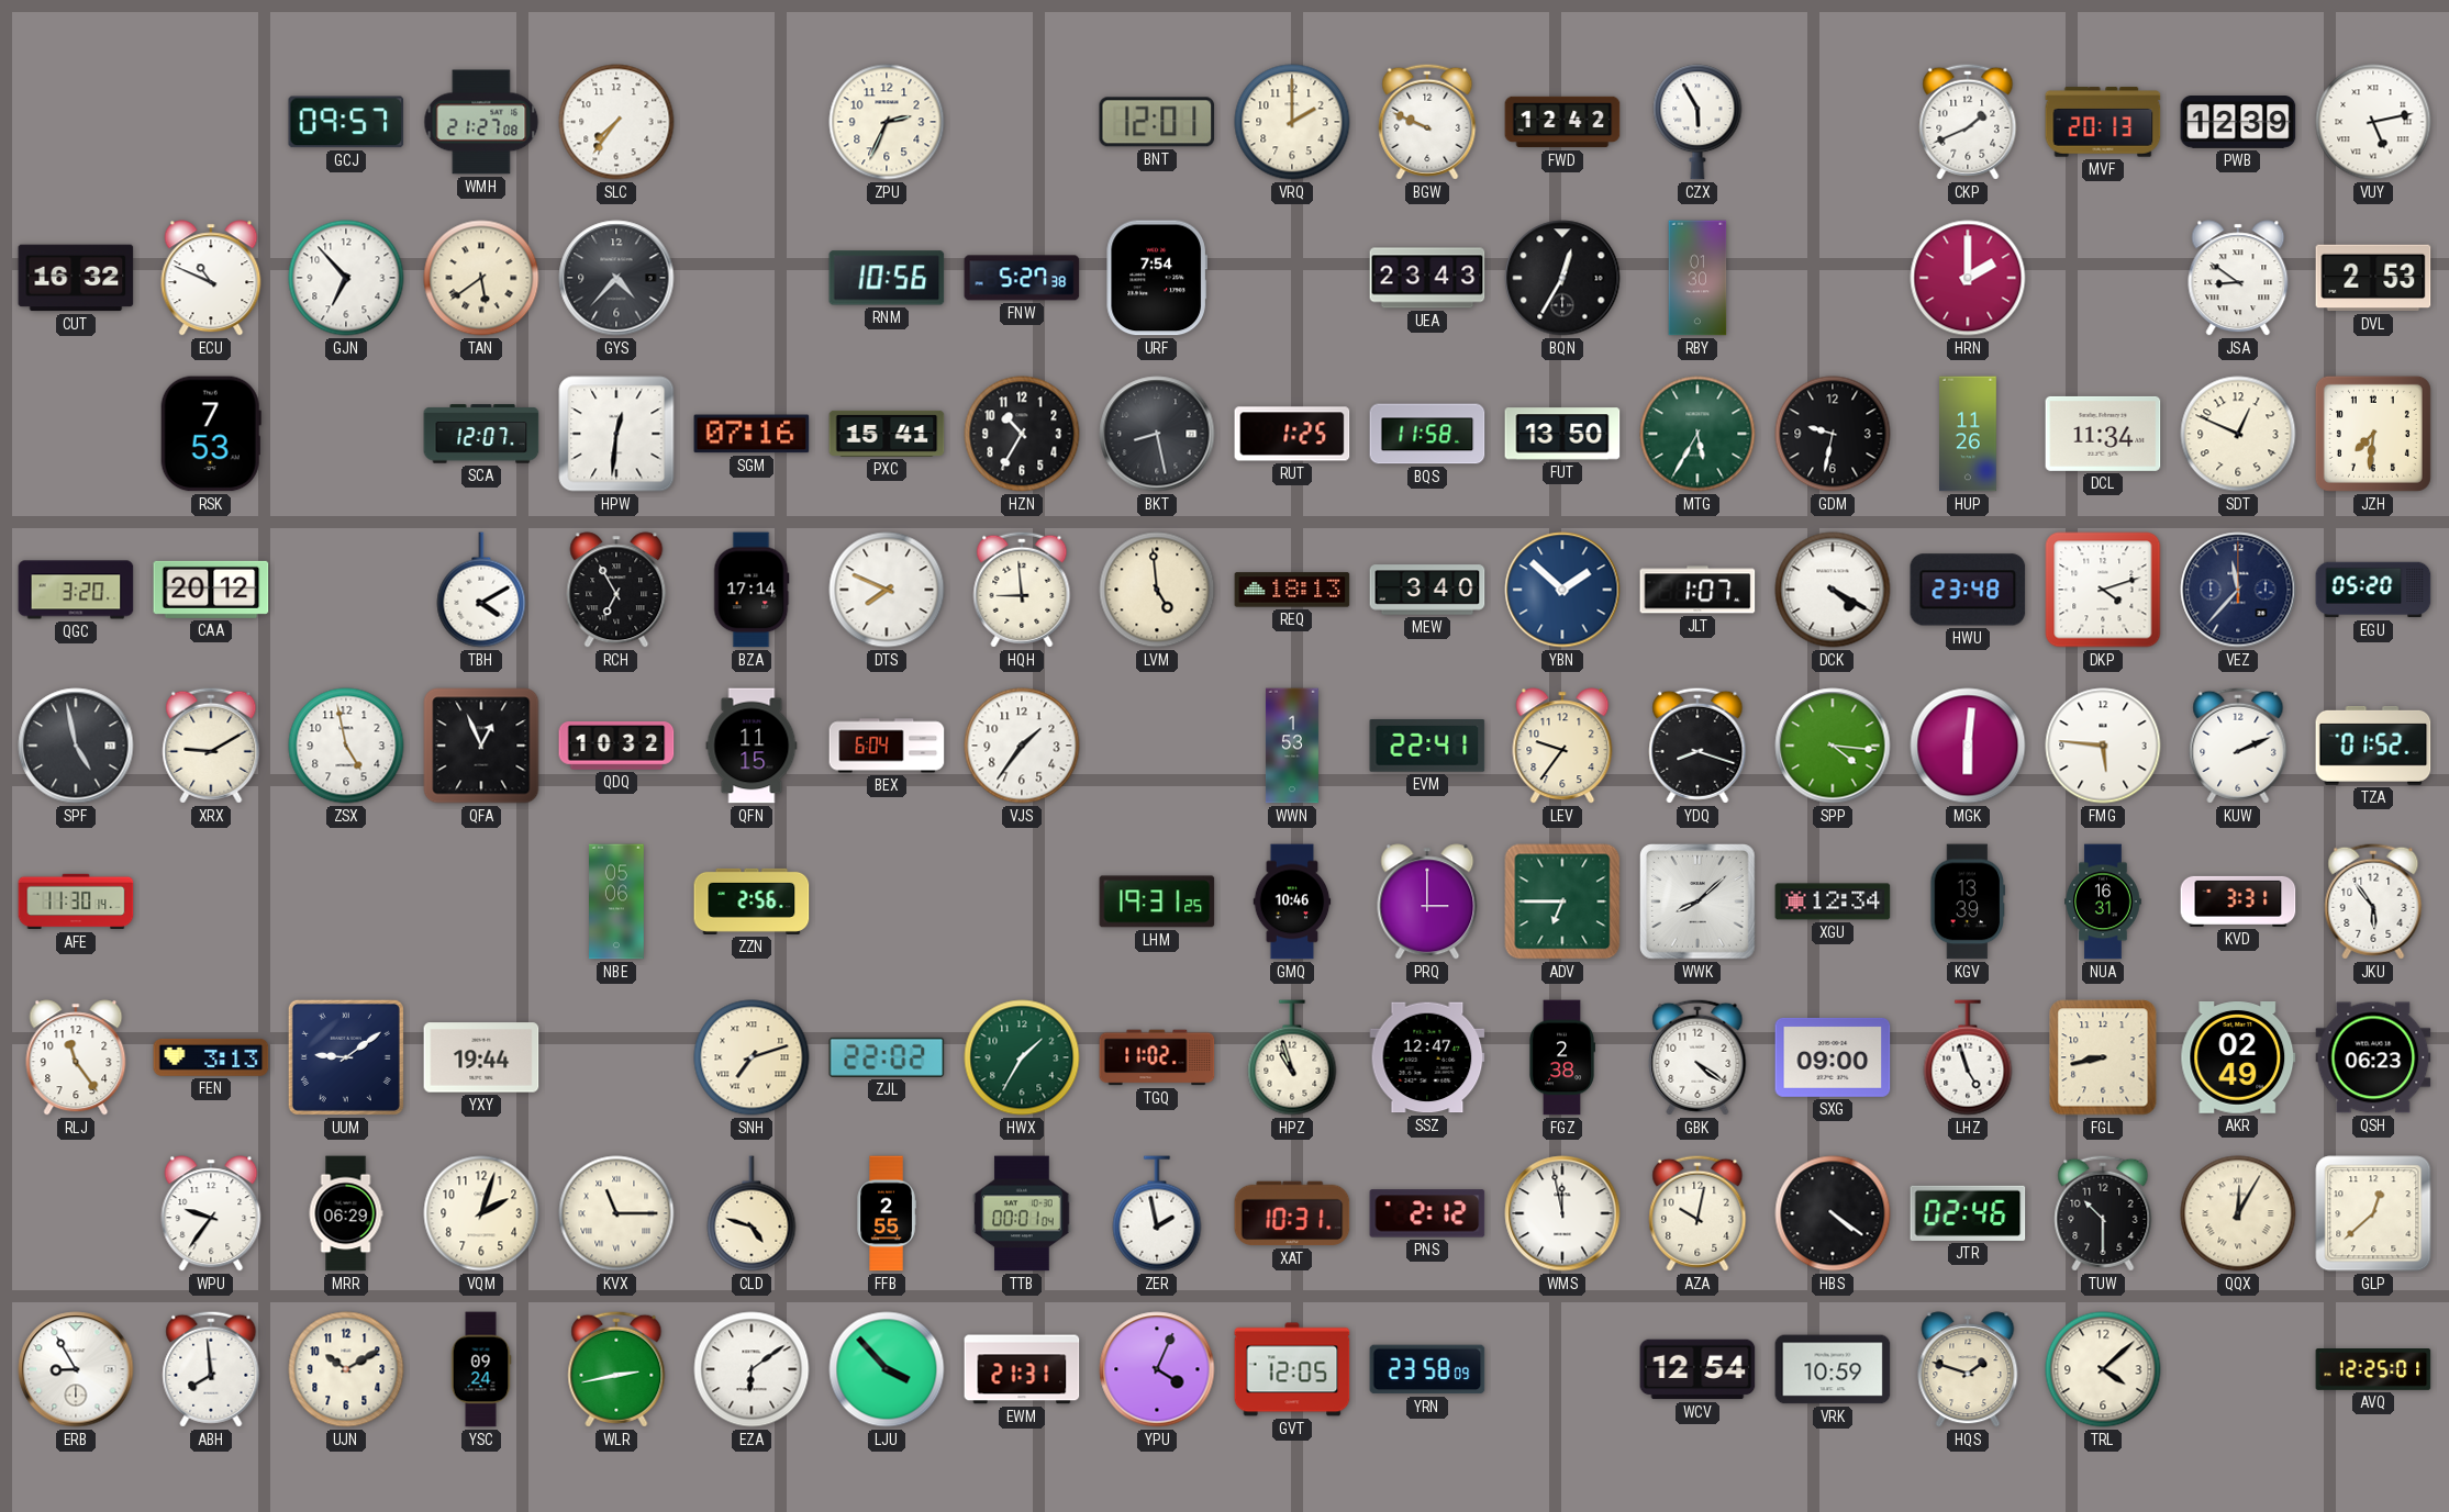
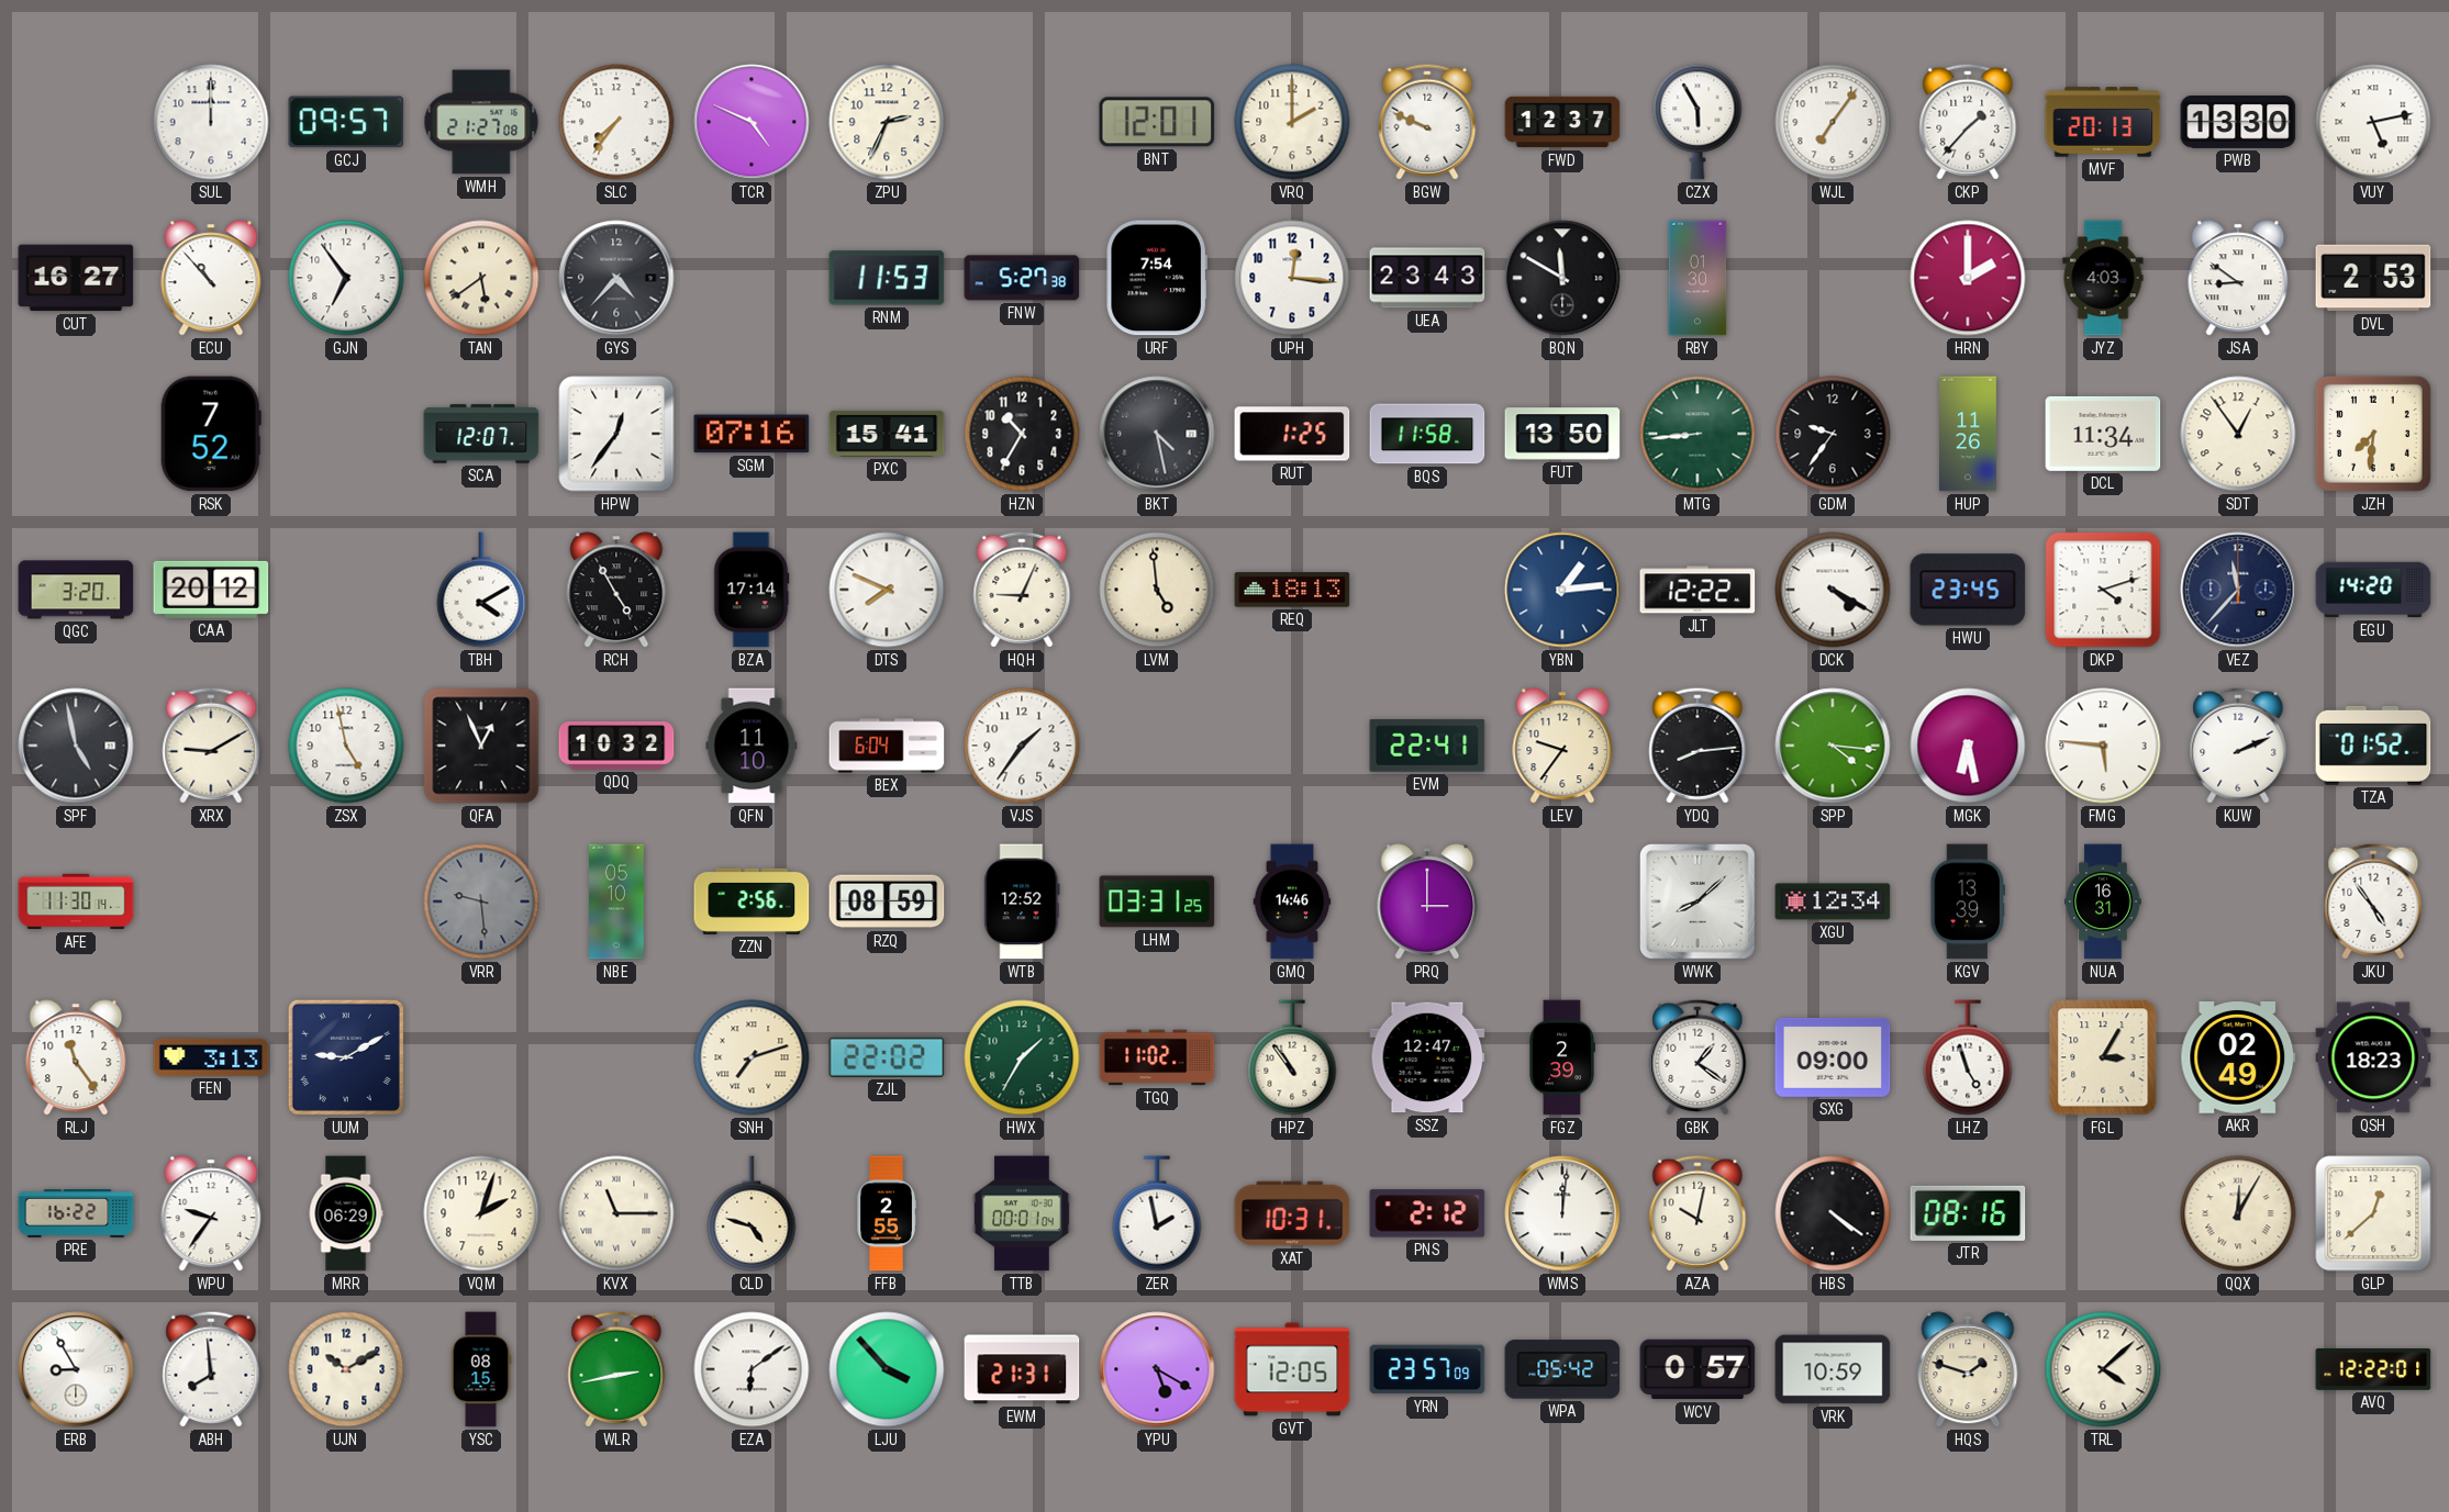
SUL: none -> 12:00 (211, 122)
TCR: none -> 4:49 (752, 122)
FWD: 12:42 -> 12:37 (1562, 122)
WJL: none -> 7:06 (1833, 122)
CKP: 1:41 -> 1:37 (1968, 122)
PWB: 12:39 -> 13:30 (2238, 123)
CUT: 16:32 -> 16:27 (76, 278)
ECU: 10:49 -> 10:53 (211, 278)
GJN: 6:53 -> 6:54 (346, 278)
RNM: 10:56 -> 11:53 (887, 278)
UPH: none -> 12:16 (1292, 278)
BQN: 12:35 -> 11:50 (1562, 278)
JYZ: none -> 4:03 (2103, 278)
RSK: 7:53 -> 7:52 (211, 434)
HPW: 12:31 -> 12:36 (616, 434)
BKT: 8:28 -> 4:28 (1157, 434)
MTG: 5:35 -> 8:44 (1697, 434)
GDM: 9:32 -> 9:36 (1833, 434)
SDT: 12:49 -> 12:54 (2238, 434)
RCH: 6:55 -> 4:55 (616, 590)
HQH: 8:59 -> 9:04 (1022, 590)
MEW: 3:40 -> none (1427, 590)
YBN: 1:52 -> 1:14 (1562, 590)
JLT: 1:07 -> 12:22 (1697, 590)
HWU: 23:48 -> 23:45 (1968, 590)
EGU: 05:20 -> 14:20 (2373, 590)
QFN: 11:15 -> 11:10 (752, 746)
WWN: 1:53 -> none (1292, 746)
YDQ: 8:18 -> 8:14 (1697, 746)
MGK: 6:01 -> 6:28 (1968, 746)
VRR: none -> 9:29 (481, 901)
NBE: 05:06 -> 05:10 (617, 901)
RZQ: none -> 08:59 (887, 901)
WTB: none -> 12:52 (1022, 901)
LHM: 19:31 -> 03:31 (1157, 901)
GMQ: 10:46 -> 14:46 (1292, 901)
ADV: 6:45 -> none (1562, 901)
KVD: 3:31 -> none (2238, 901)
JKU: 5:54 -> 4:54 (2373, 901)
UUM: 9:09 -> 9:10 (346, 1057)
YXY: 19:44 -> none (481, 1057)
HPZ: 10:57 -> 10:54 (1292, 1057)
FGZ: 2:38 -> 2:39 (1561, 1057)
GBK: 4:21 -> 1:21 (1697, 1057)
FGL: 8:43 -> 3:05 (2103, 1057)
QSH: 06:23 -> 18:23 (2373, 1057)
PRE: none -> 16:22 (76, 1214)
WMS: 11:58 -> 12:01 (1562, 1213)
JTR: 02:46 -> 08:16 (1968, 1213)
TUW: 10:30 -> none (2103, 1213)
YSC: 09:24 -> 08:15 (481, 1369)
YPU: 4:04 -> 5:20 (1157, 1369)
YRN: 23:58 -> 23:57 (1427, 1369)
WPA: none -> 05:42 (1562, 1369)
WCV: 12:54 -> 0:57 (1697, 1369)
AVQ: 12:25 -> 12:22 (2373, 1370)
